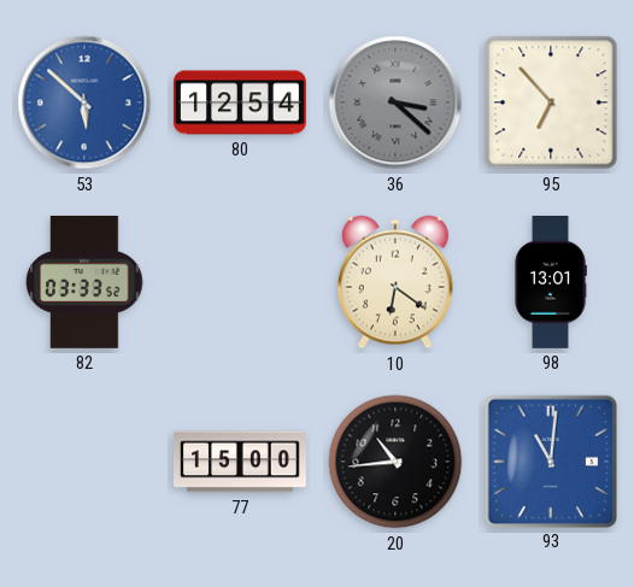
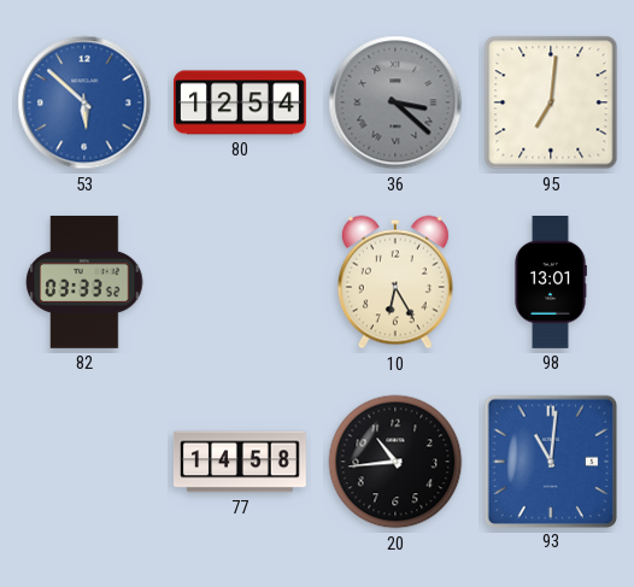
95: 6:53 -> 7:01 (551, 102)
10: 6:21 -> 6:25 (395, 282)
77: 15:00 -> 14:58 (240, 462)
